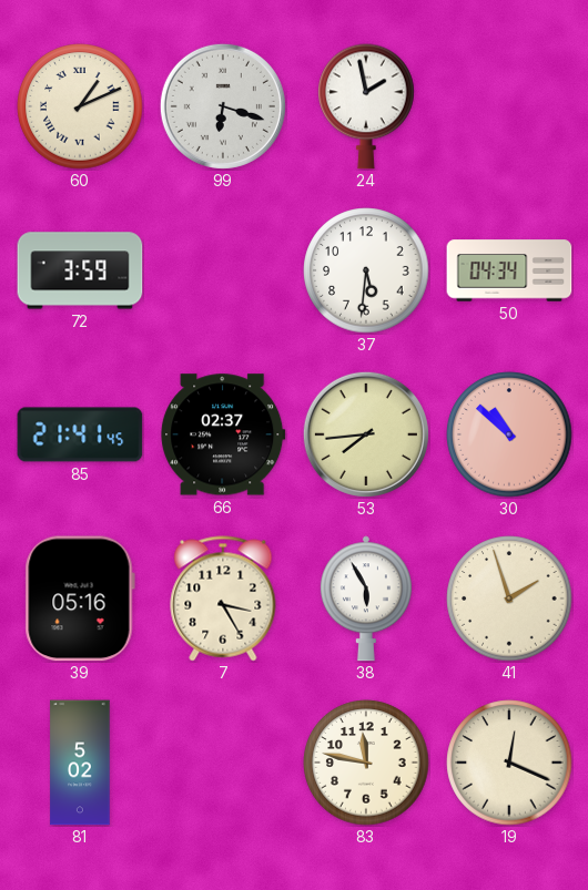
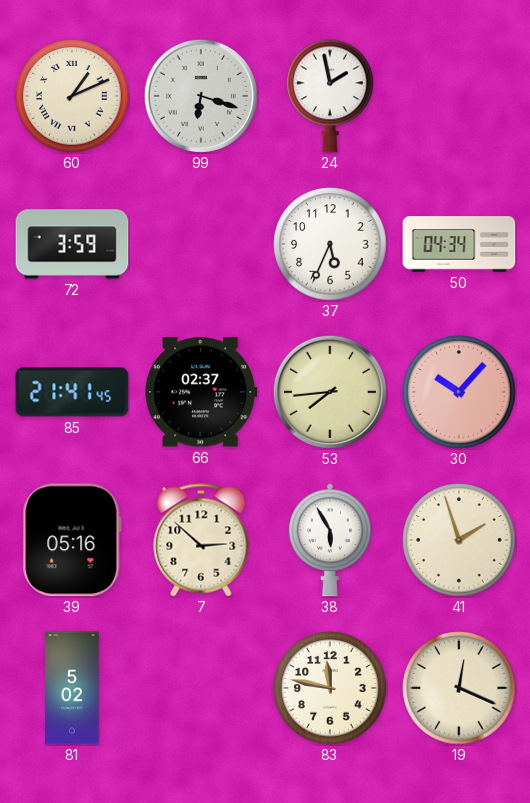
37: 5:31 -> 5:34 (330, 244)
30: 10:52 -> 10:07 (459, 392)
7: 3:25 -> 2:52 (201, 540)
